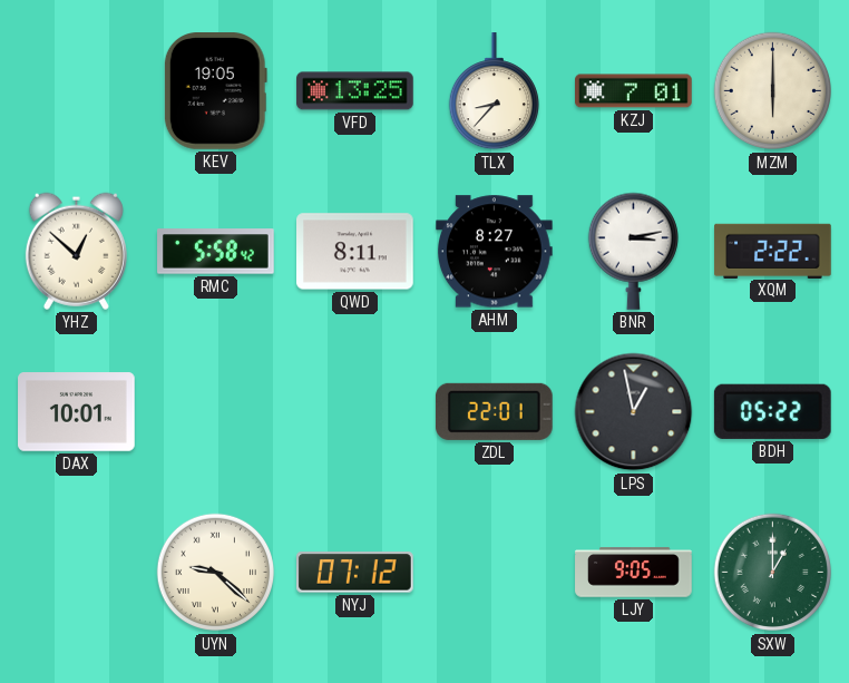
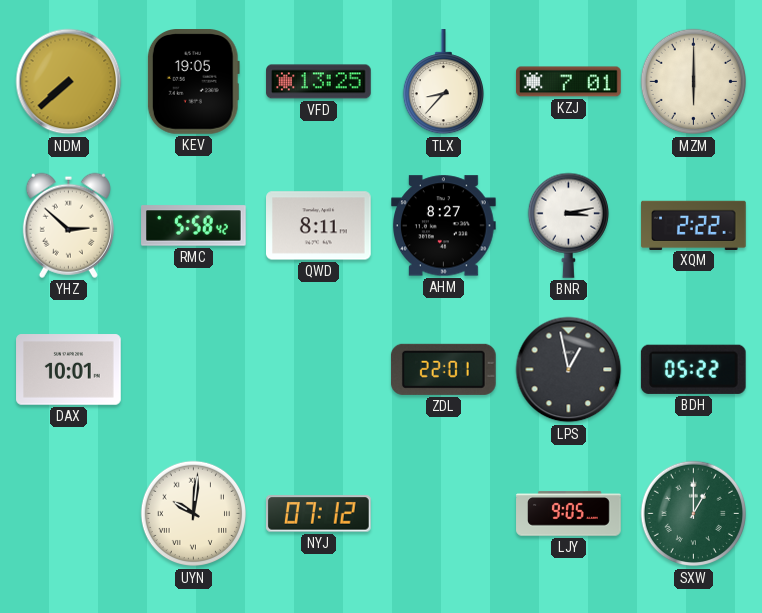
NDM: none -> 7:38 (69, 82)
YHZ: 12:52 -> 2:52 (68, 225)
UYN: 9:22 -> 10:01 (194, 514)
